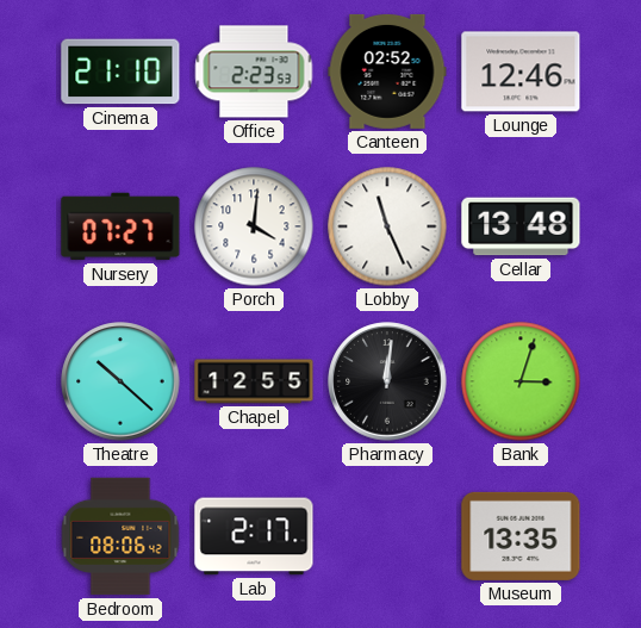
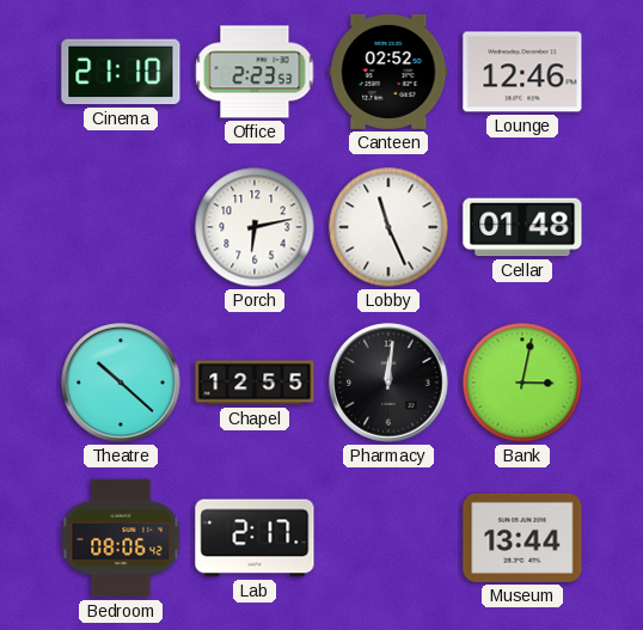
Nursery: 07:27 -> none (120, 226)
Porch: 4:01 -> 6:13 (255, 227)
Cellar: 13:48 -> 01:48 (522, 227)
Bank: 3:03 -> 3:02 (522, 383)
Museum: 13:35 -> 13:44 (522, 538)
